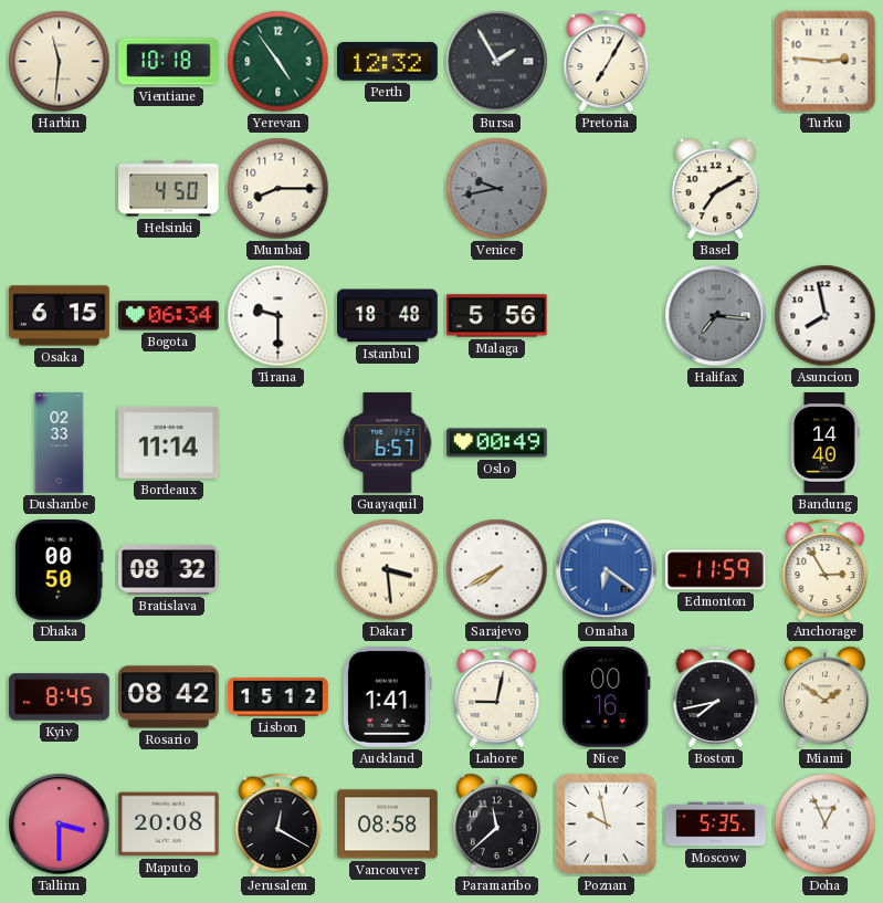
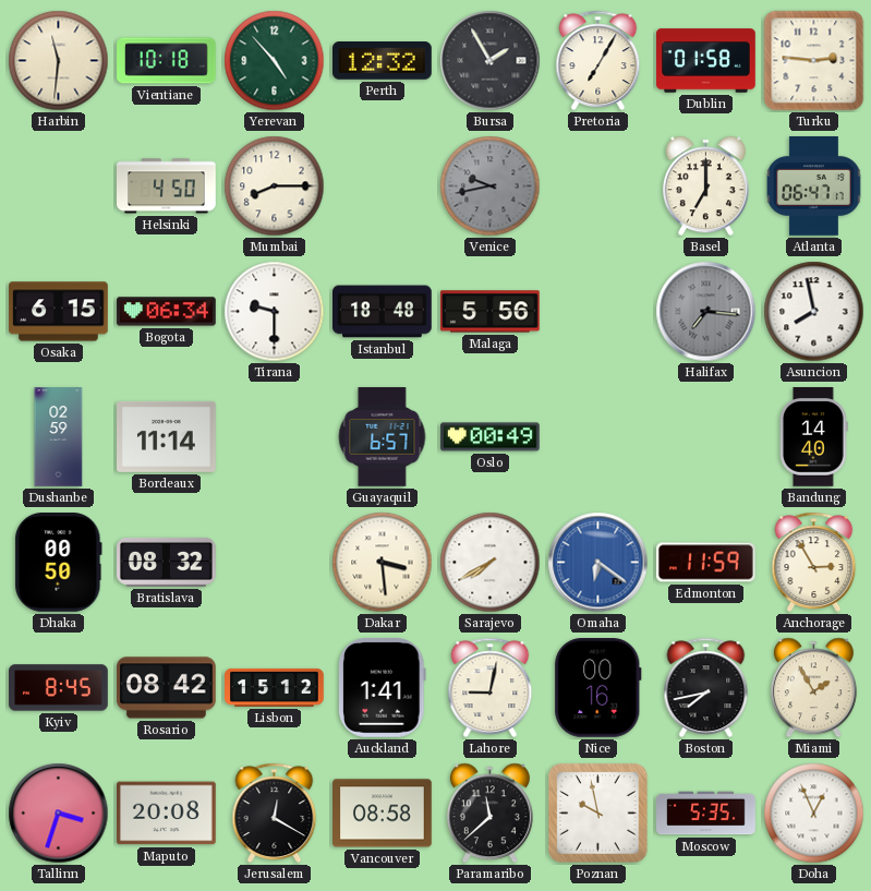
Yerevan: 4:54 -> 4:53 (275, 61)
Dublin: none -> 01:58 (706, 61)
Basel: 7:10 -> 7:00 (705, 186)
Atlanta: none -> 06:47 (814, 186)
Dushanbe: 02:33 -> 02:59 (59, 437)
Miami: 1:51 -> 1:55 (813, 688)
Tallinn: 3:30 -> 3:33 (59, 814)
